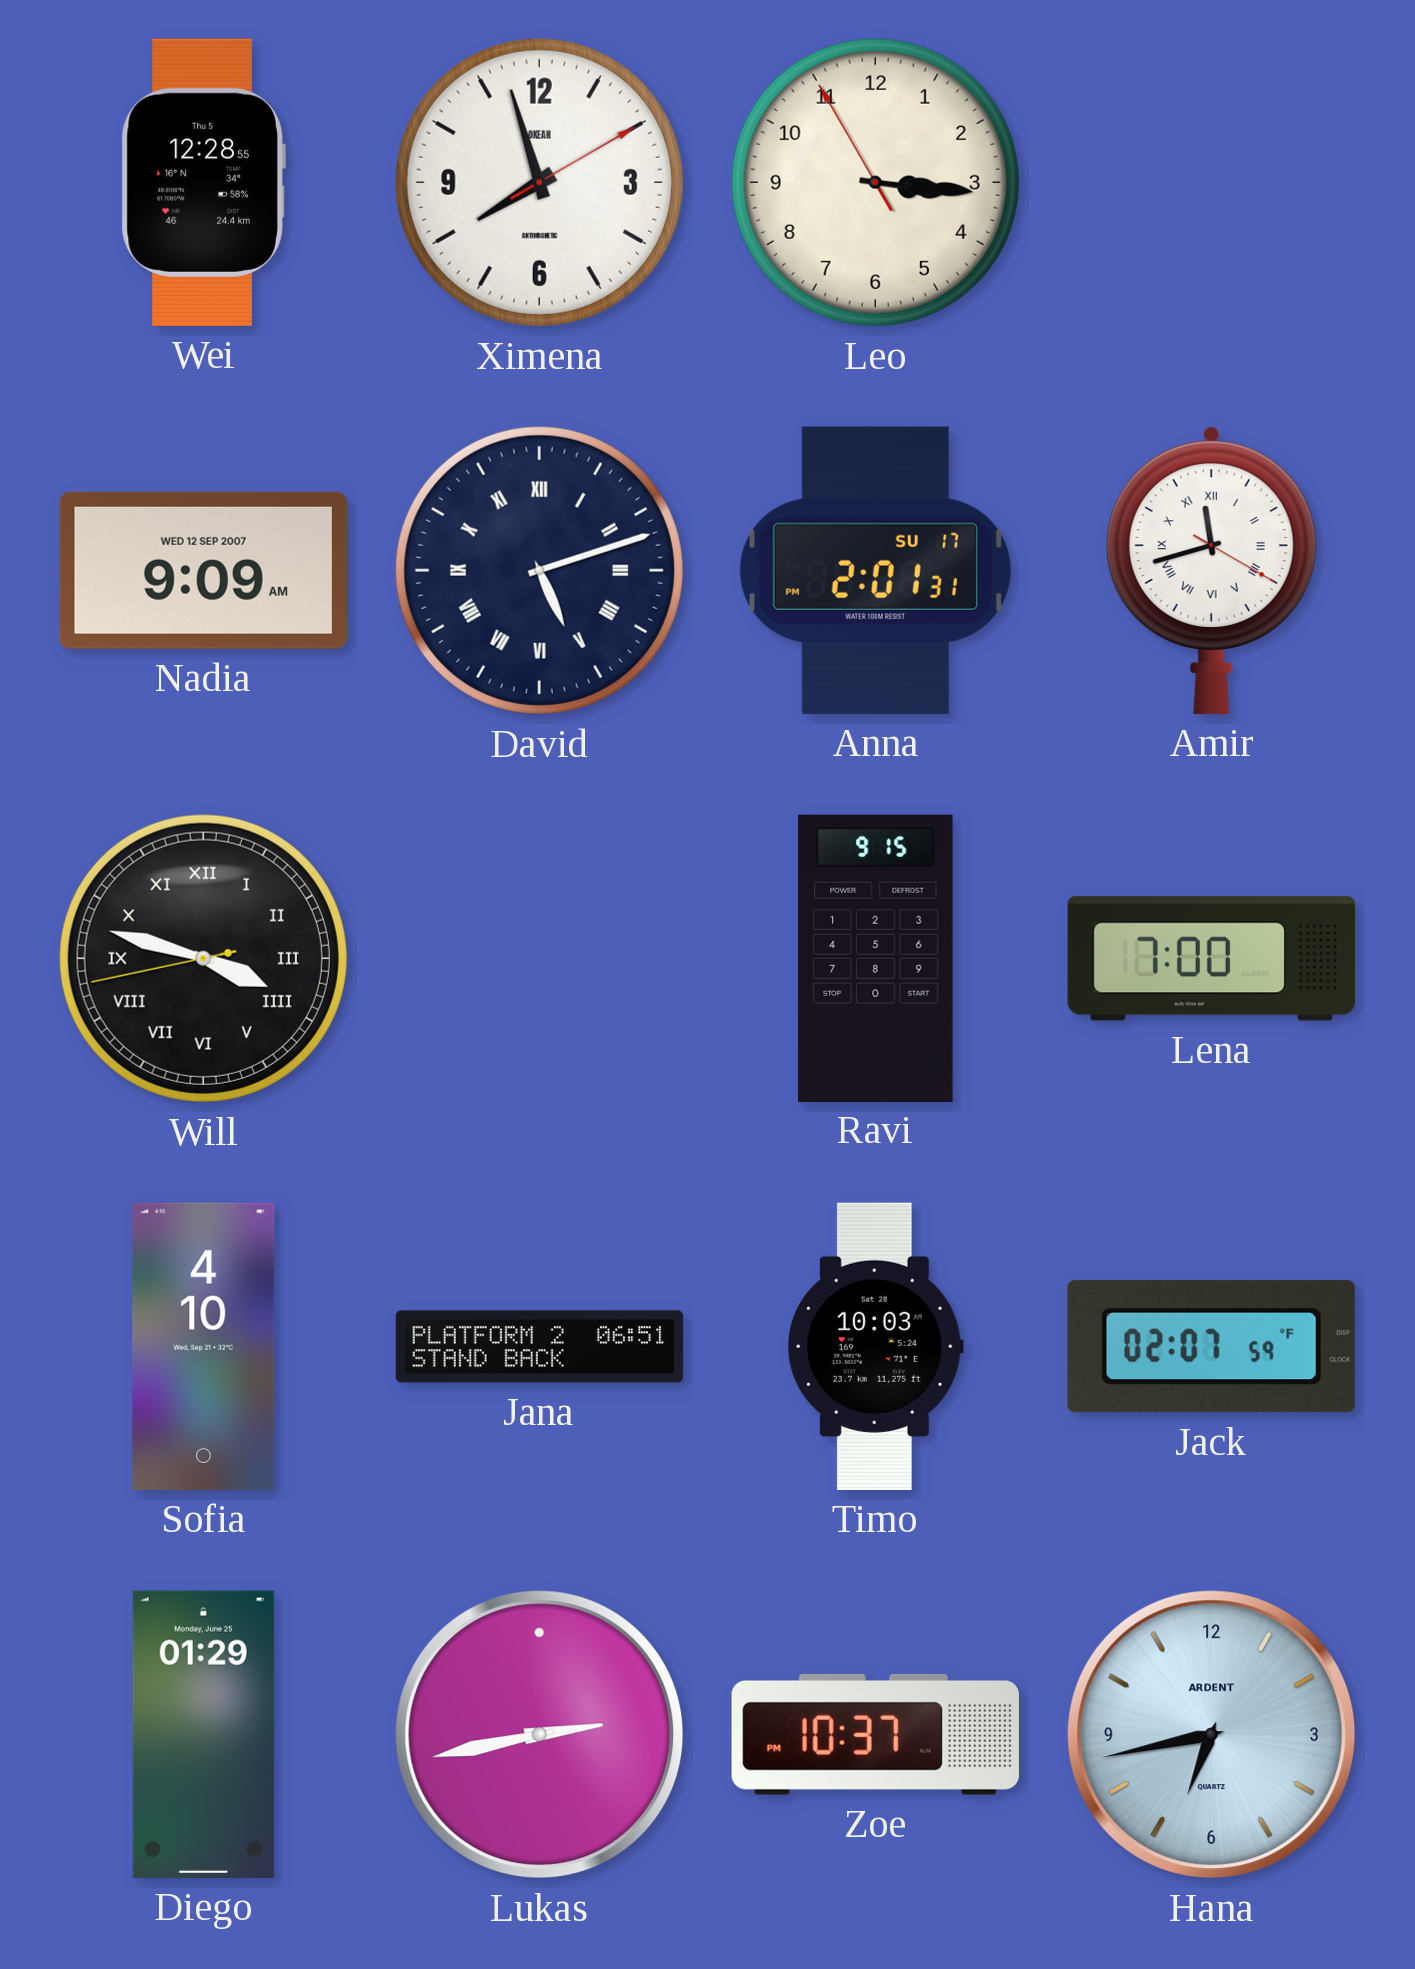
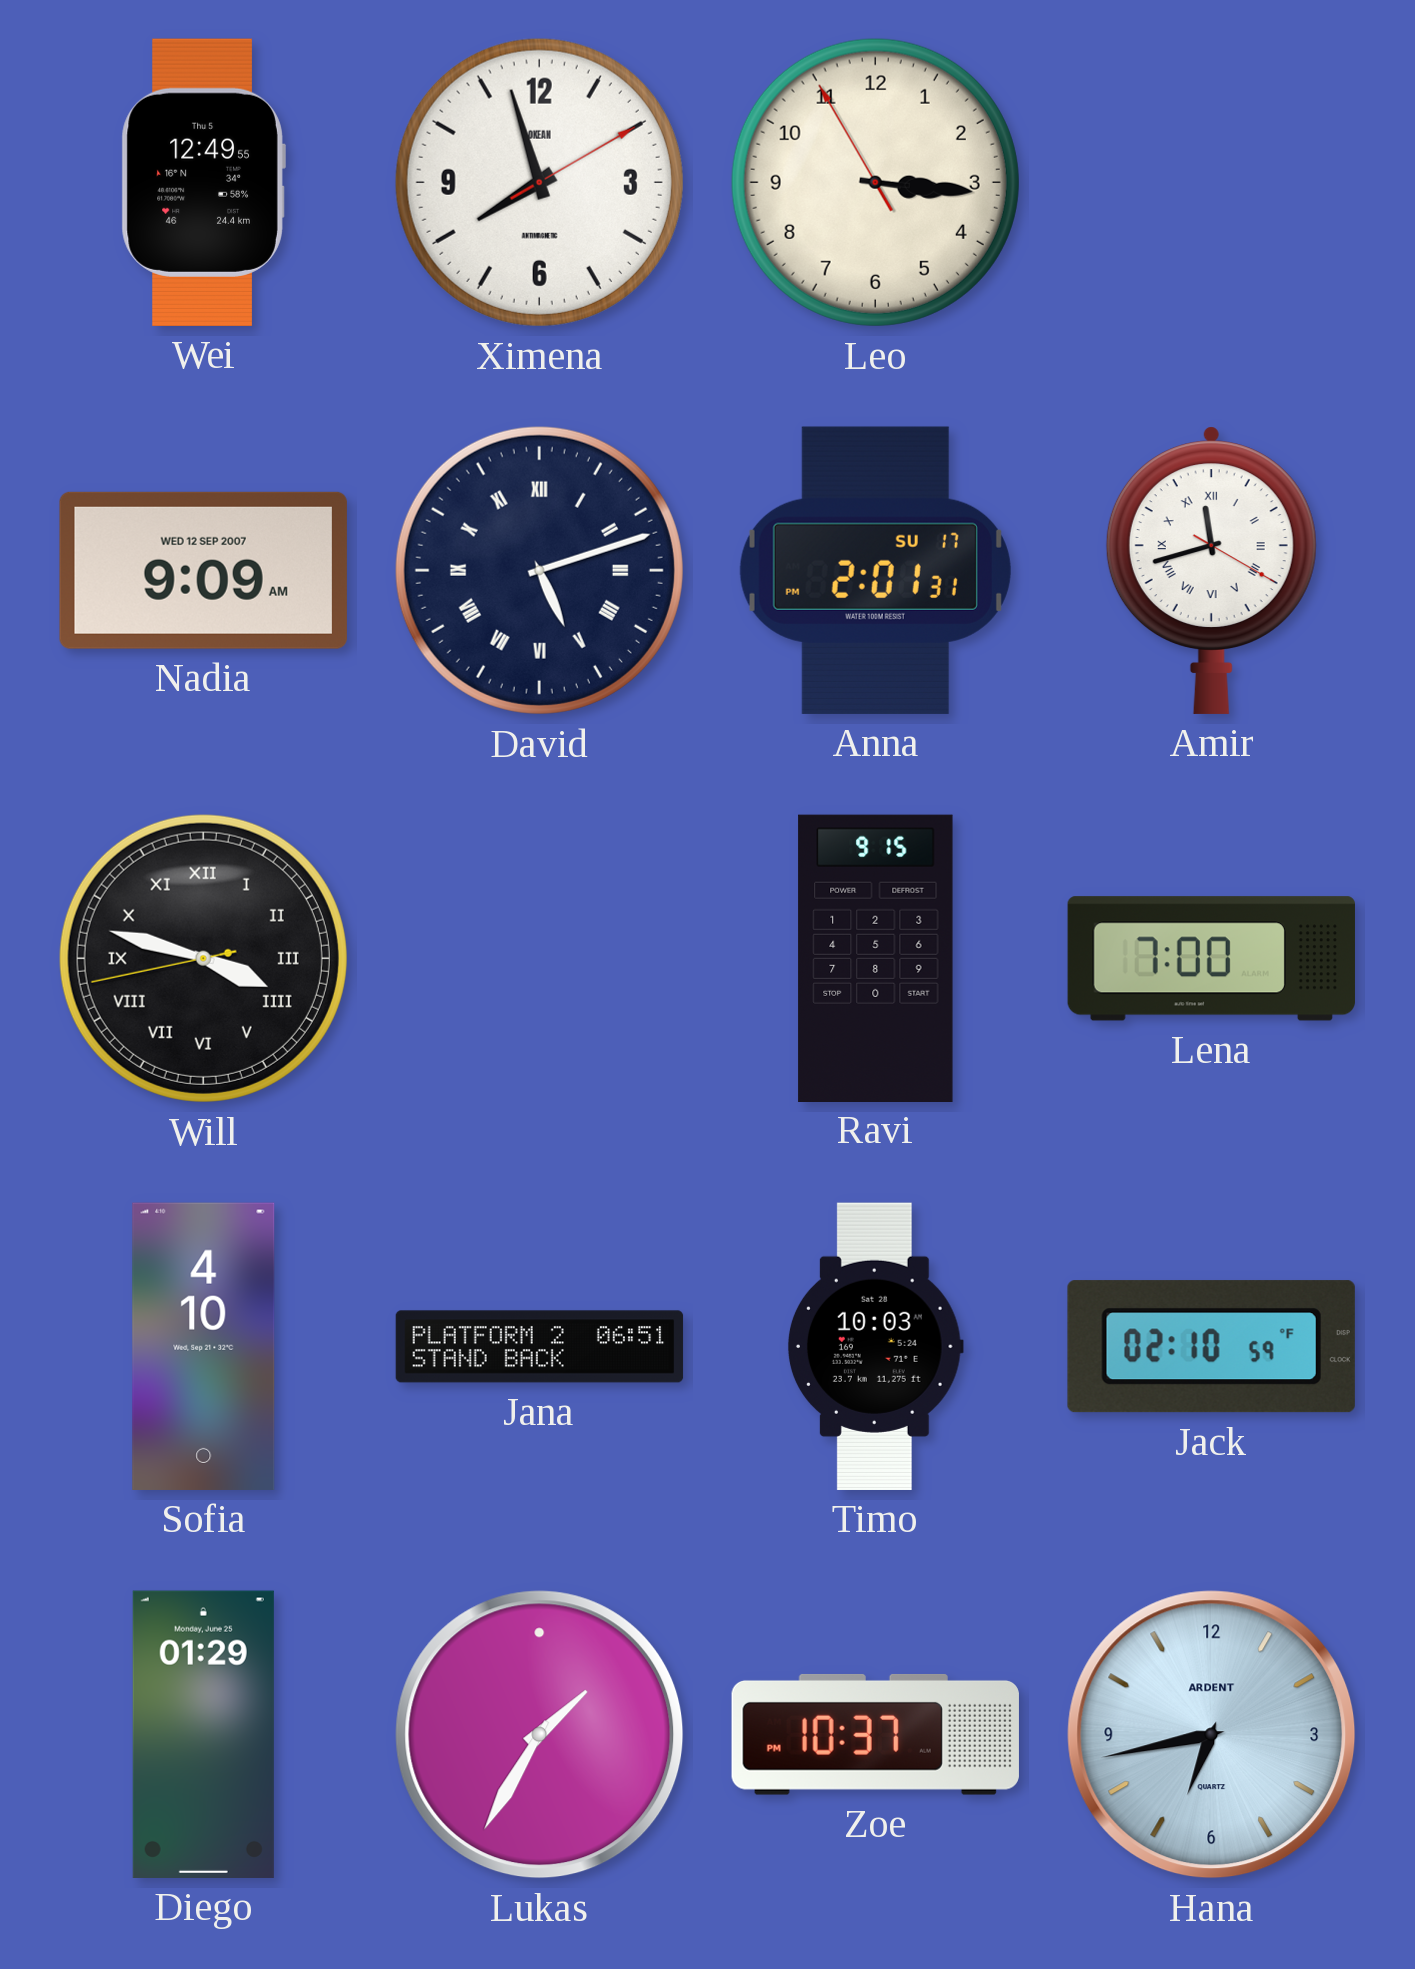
Wei: 12:28 -> 12:49 (203, 182)
Jack: 02:07 -> 02:10 (1211, 1347)
Lukas: 2:43 -> 1:35 (540, 1735)
